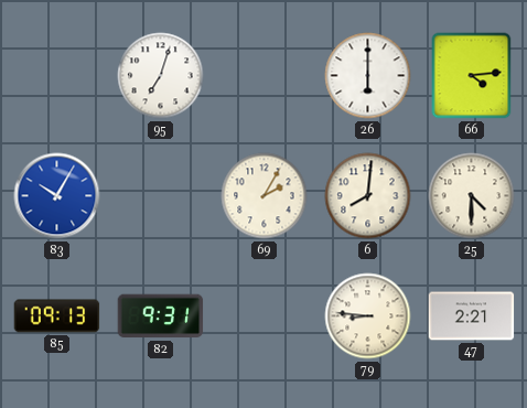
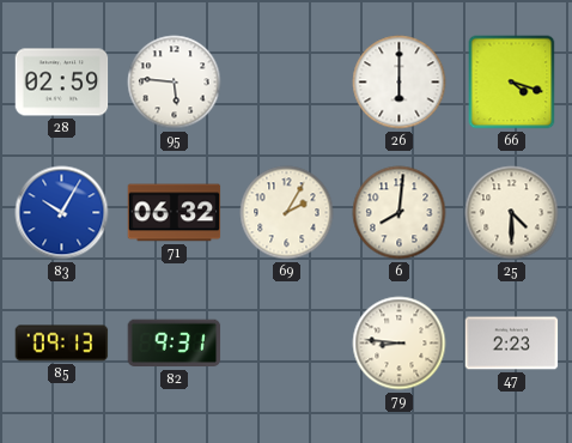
28: none -> 02:59 (62, 83)
95: 7:03 -> 5:46 (175, 83)
66: 4:14 -> 4:18 (512, 83)
71: none -> 06:32 (175, 213)
47: 2:21 -> 2:23 (512, 344)
